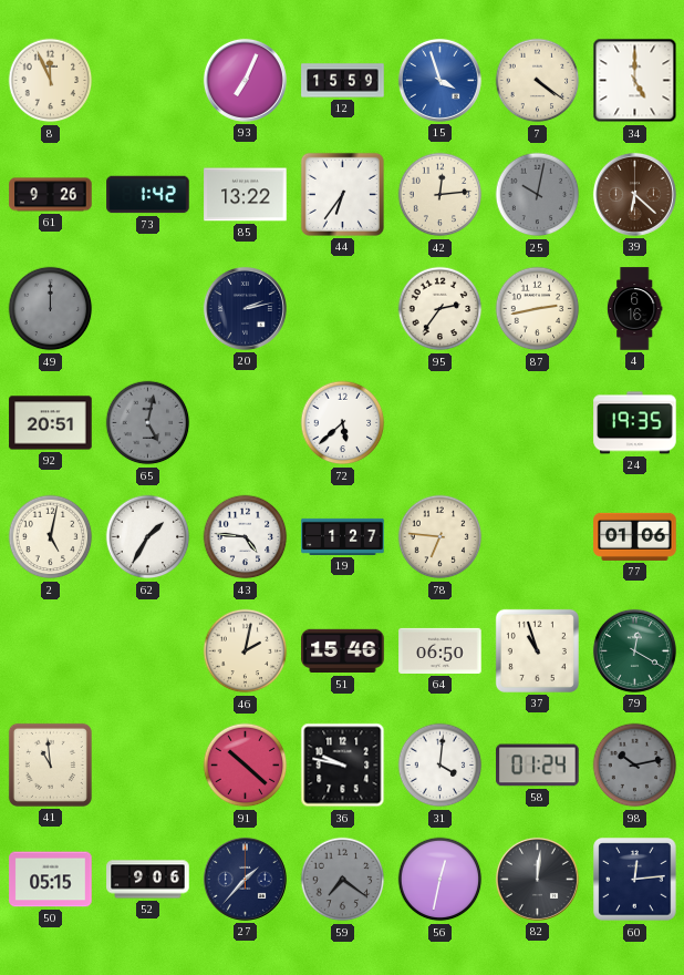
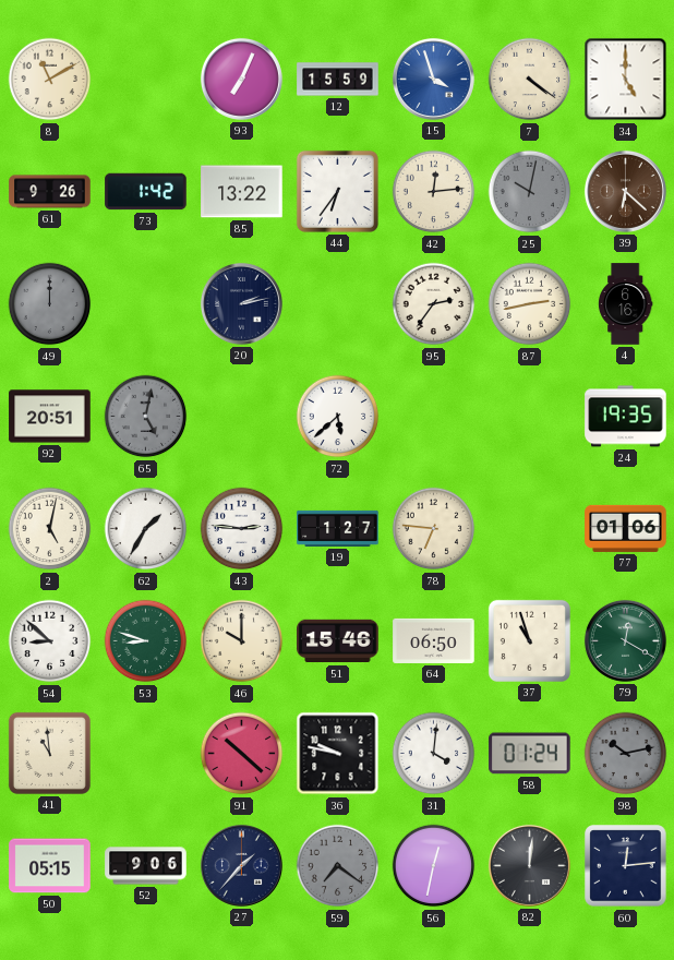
8: 11:56 -> 11:10 (50, 80)
43: 4:46 -> 2:46 (242, 529)
54: none -> 8:52 (50, 641)
53: none -> 8:48 (146, 641)
46: 2:02 -> 10:00 (242, 641)
